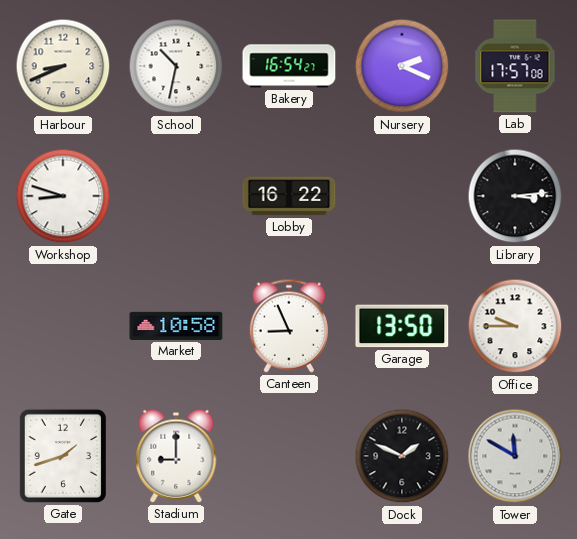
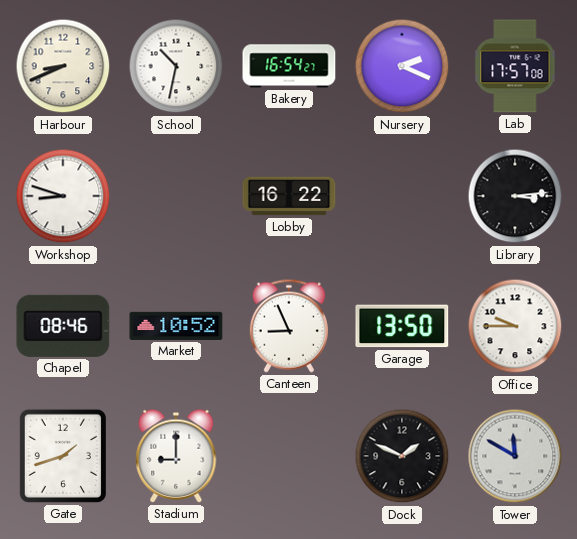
Chapel: none -> 08:46 (63, 326)
Market: 10:58 -> 10:52 (176, 326)
